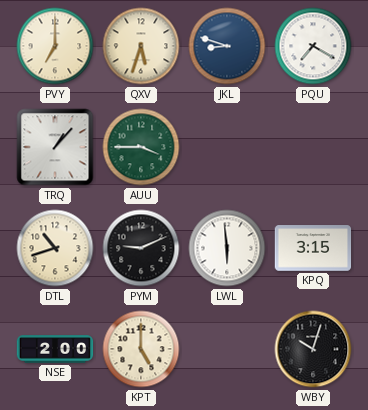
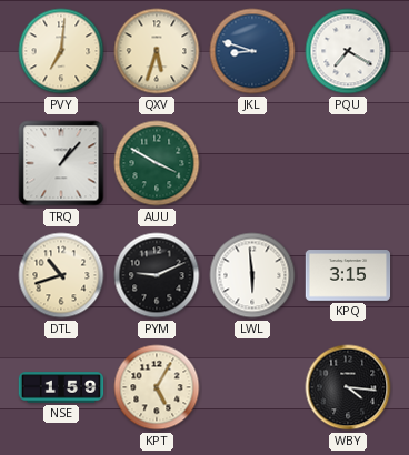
PVY: 7:00 -> 7:01 (61, 51)
AUU: 3:45 -> 3:50 (157, 163)
NSE: 2:00 -> 1:59 (61, 387)
KPT: 5:00 -> 5:05 (157, 387)
WBY: 10:03 -> 4:16 (348, 387)
